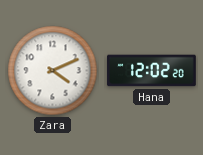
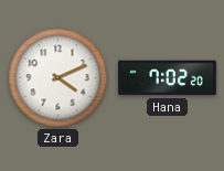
Hana: 12:02 -> 7:02 (168, 78)
